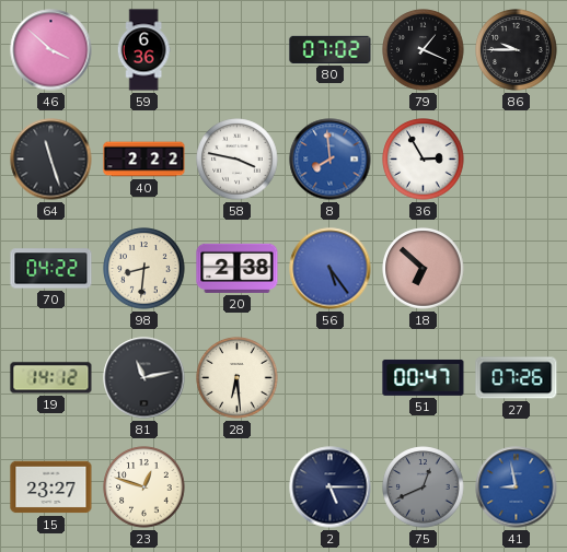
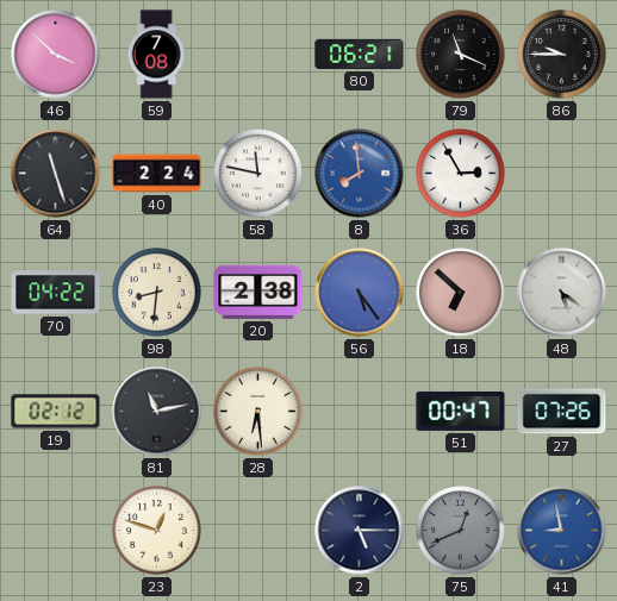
59: 6:36 -> 7:08 (156, 55)
80: 07:02 -> 06:21 (360, 54)
79: 1:19 -> 11:19 (461, 55)
40: 2:22 -> 2:24 (157, 174)
58: 3:47 -> 11:47 (258, 174)
48: none -> 5:21 (562, 293)
19: 14:12 -> 02:12 (56, 412)
15: 23:27 -> none (51, 488)
